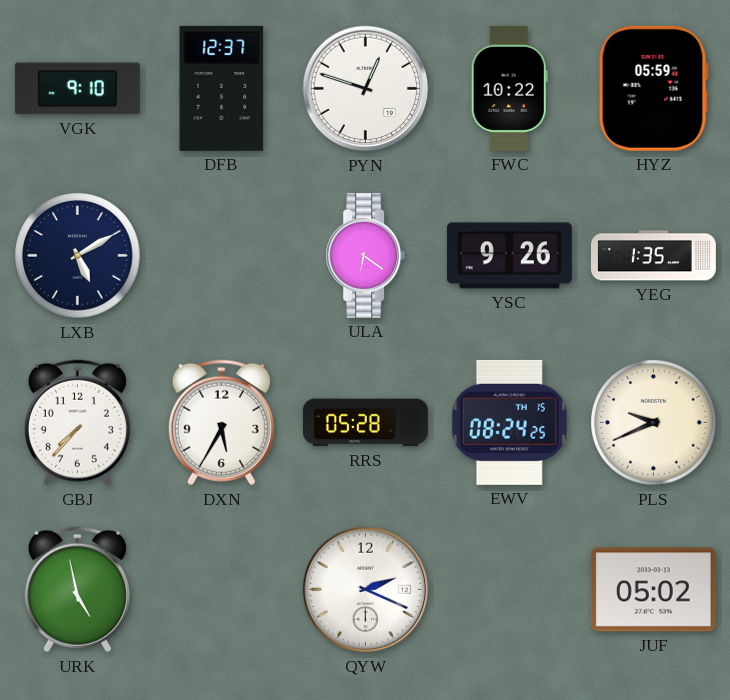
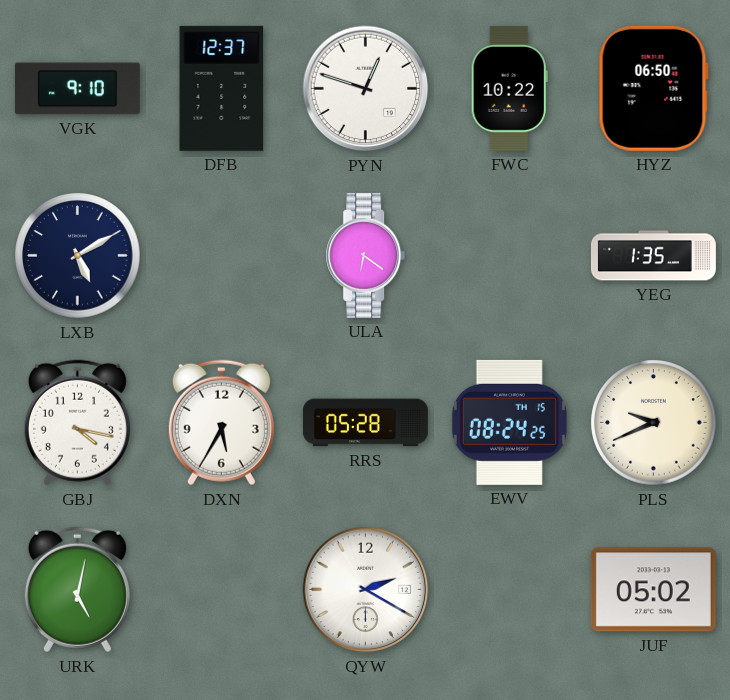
HYZ: 05:59 -> 06:50 (653, 88)
YSC: 9:26 -> none (509, 256)
GBJ: 7:37 -> 4:17 (77, 423)
URK: 4:58 -> 5:02 (77, 590)
QYW: 2:19 -> 2:20 (366, 590)
